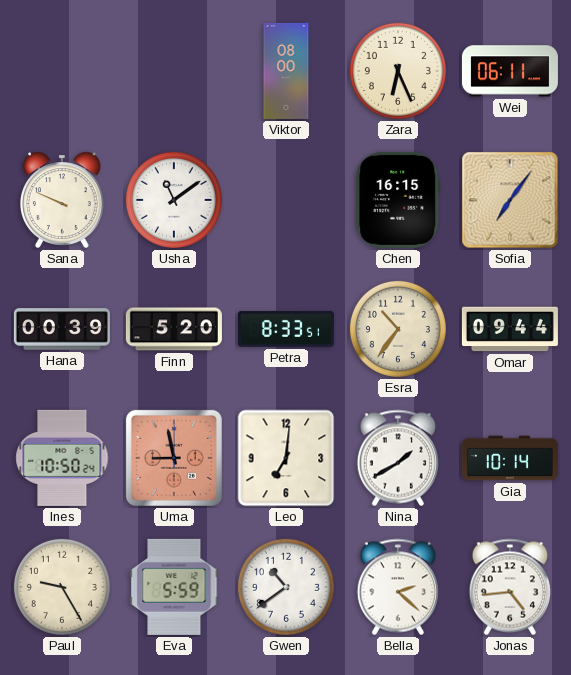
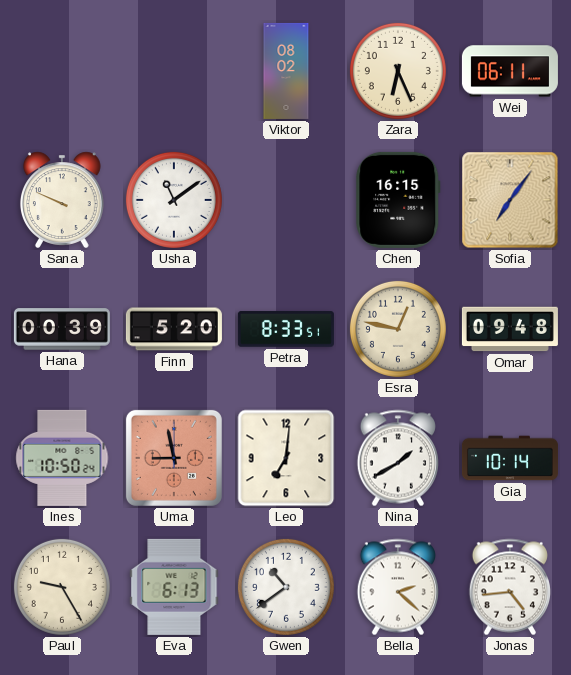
Viktor: 08:00 -> 08:02 (286, 71)
Esra: 10:36 -> 12:47 (398, 329)
Omar: 09:44 -> 09:48 (510, 329)
Eva: 5:59 -> 6:13 (174, 587)
